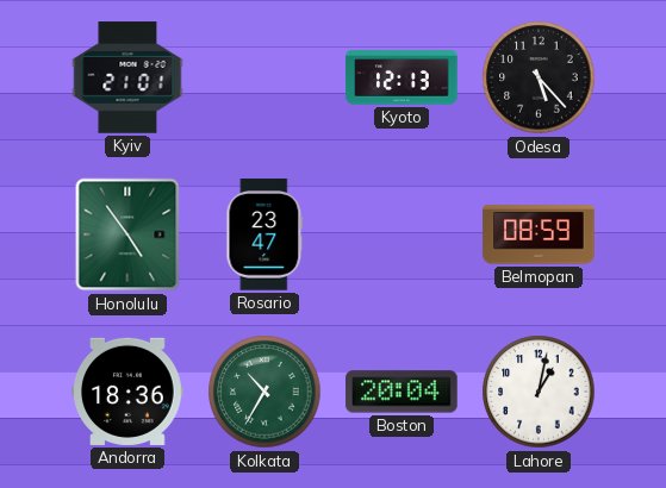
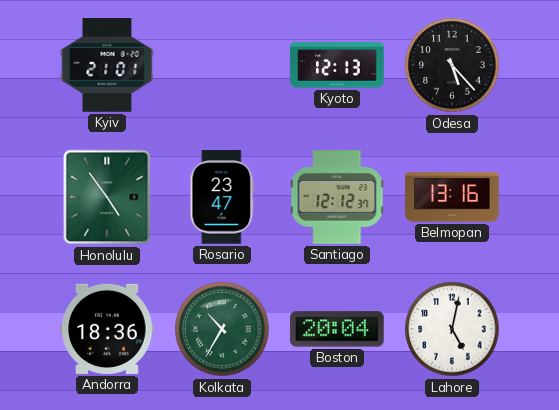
Santiago: none -> 12:12 (337, 197)
Belmopan: 08:59 -> 13:16 (452, 197)
Lahore: 1:02 -> 5:02 (452, 329)
